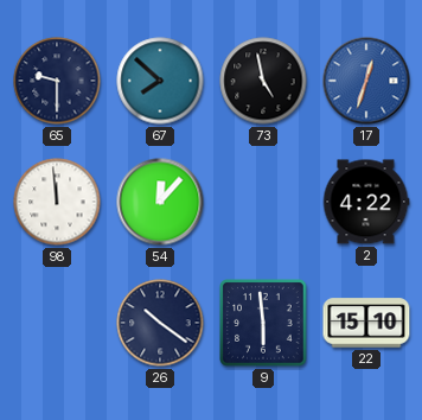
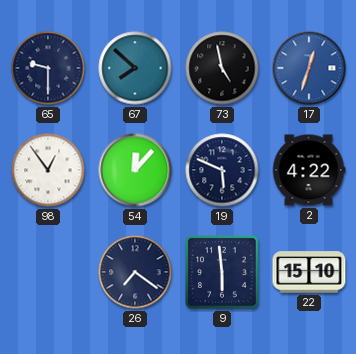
98: 11:59 -> 12:54 (48, 170)
19: none -> 5:49 (222, 170)
26: 10:21 -> 7:21 (135, 272)
